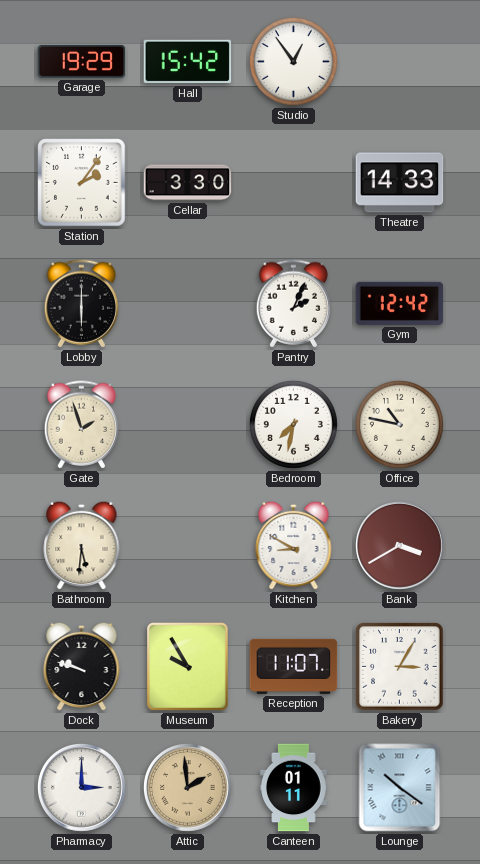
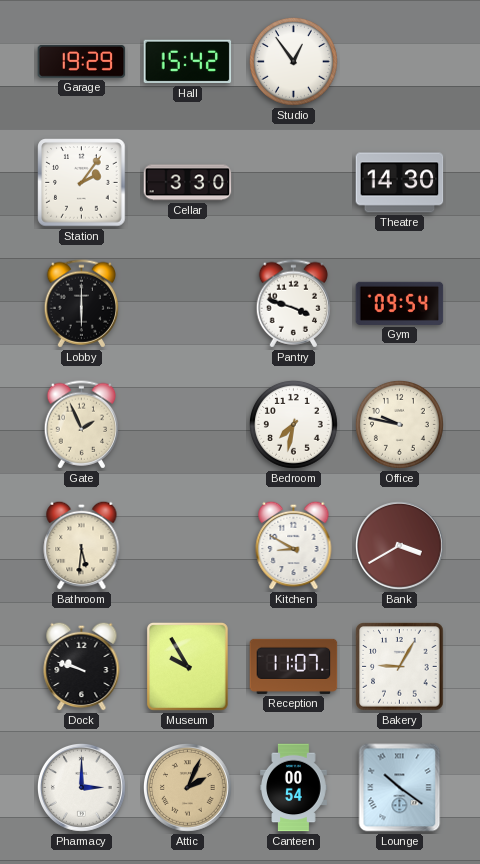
Theatre: 14:33 -> 14:30 (400, 183)
Pantry: 2:04 -> 3:48 (293, 304)
Gym: 12:42 -> 09:54 (400, 303)
Gate: 1:57 -> 1:56 (81, 425)
Office: 10:47 -> 9:47 (399, 424)
Bakery: 3:05 -> 9:05 (400, 667)
Attic: 1:59 -> 2:04 (188, 788)
Canteen: 01:11 -> 00:54 (294, 788)
